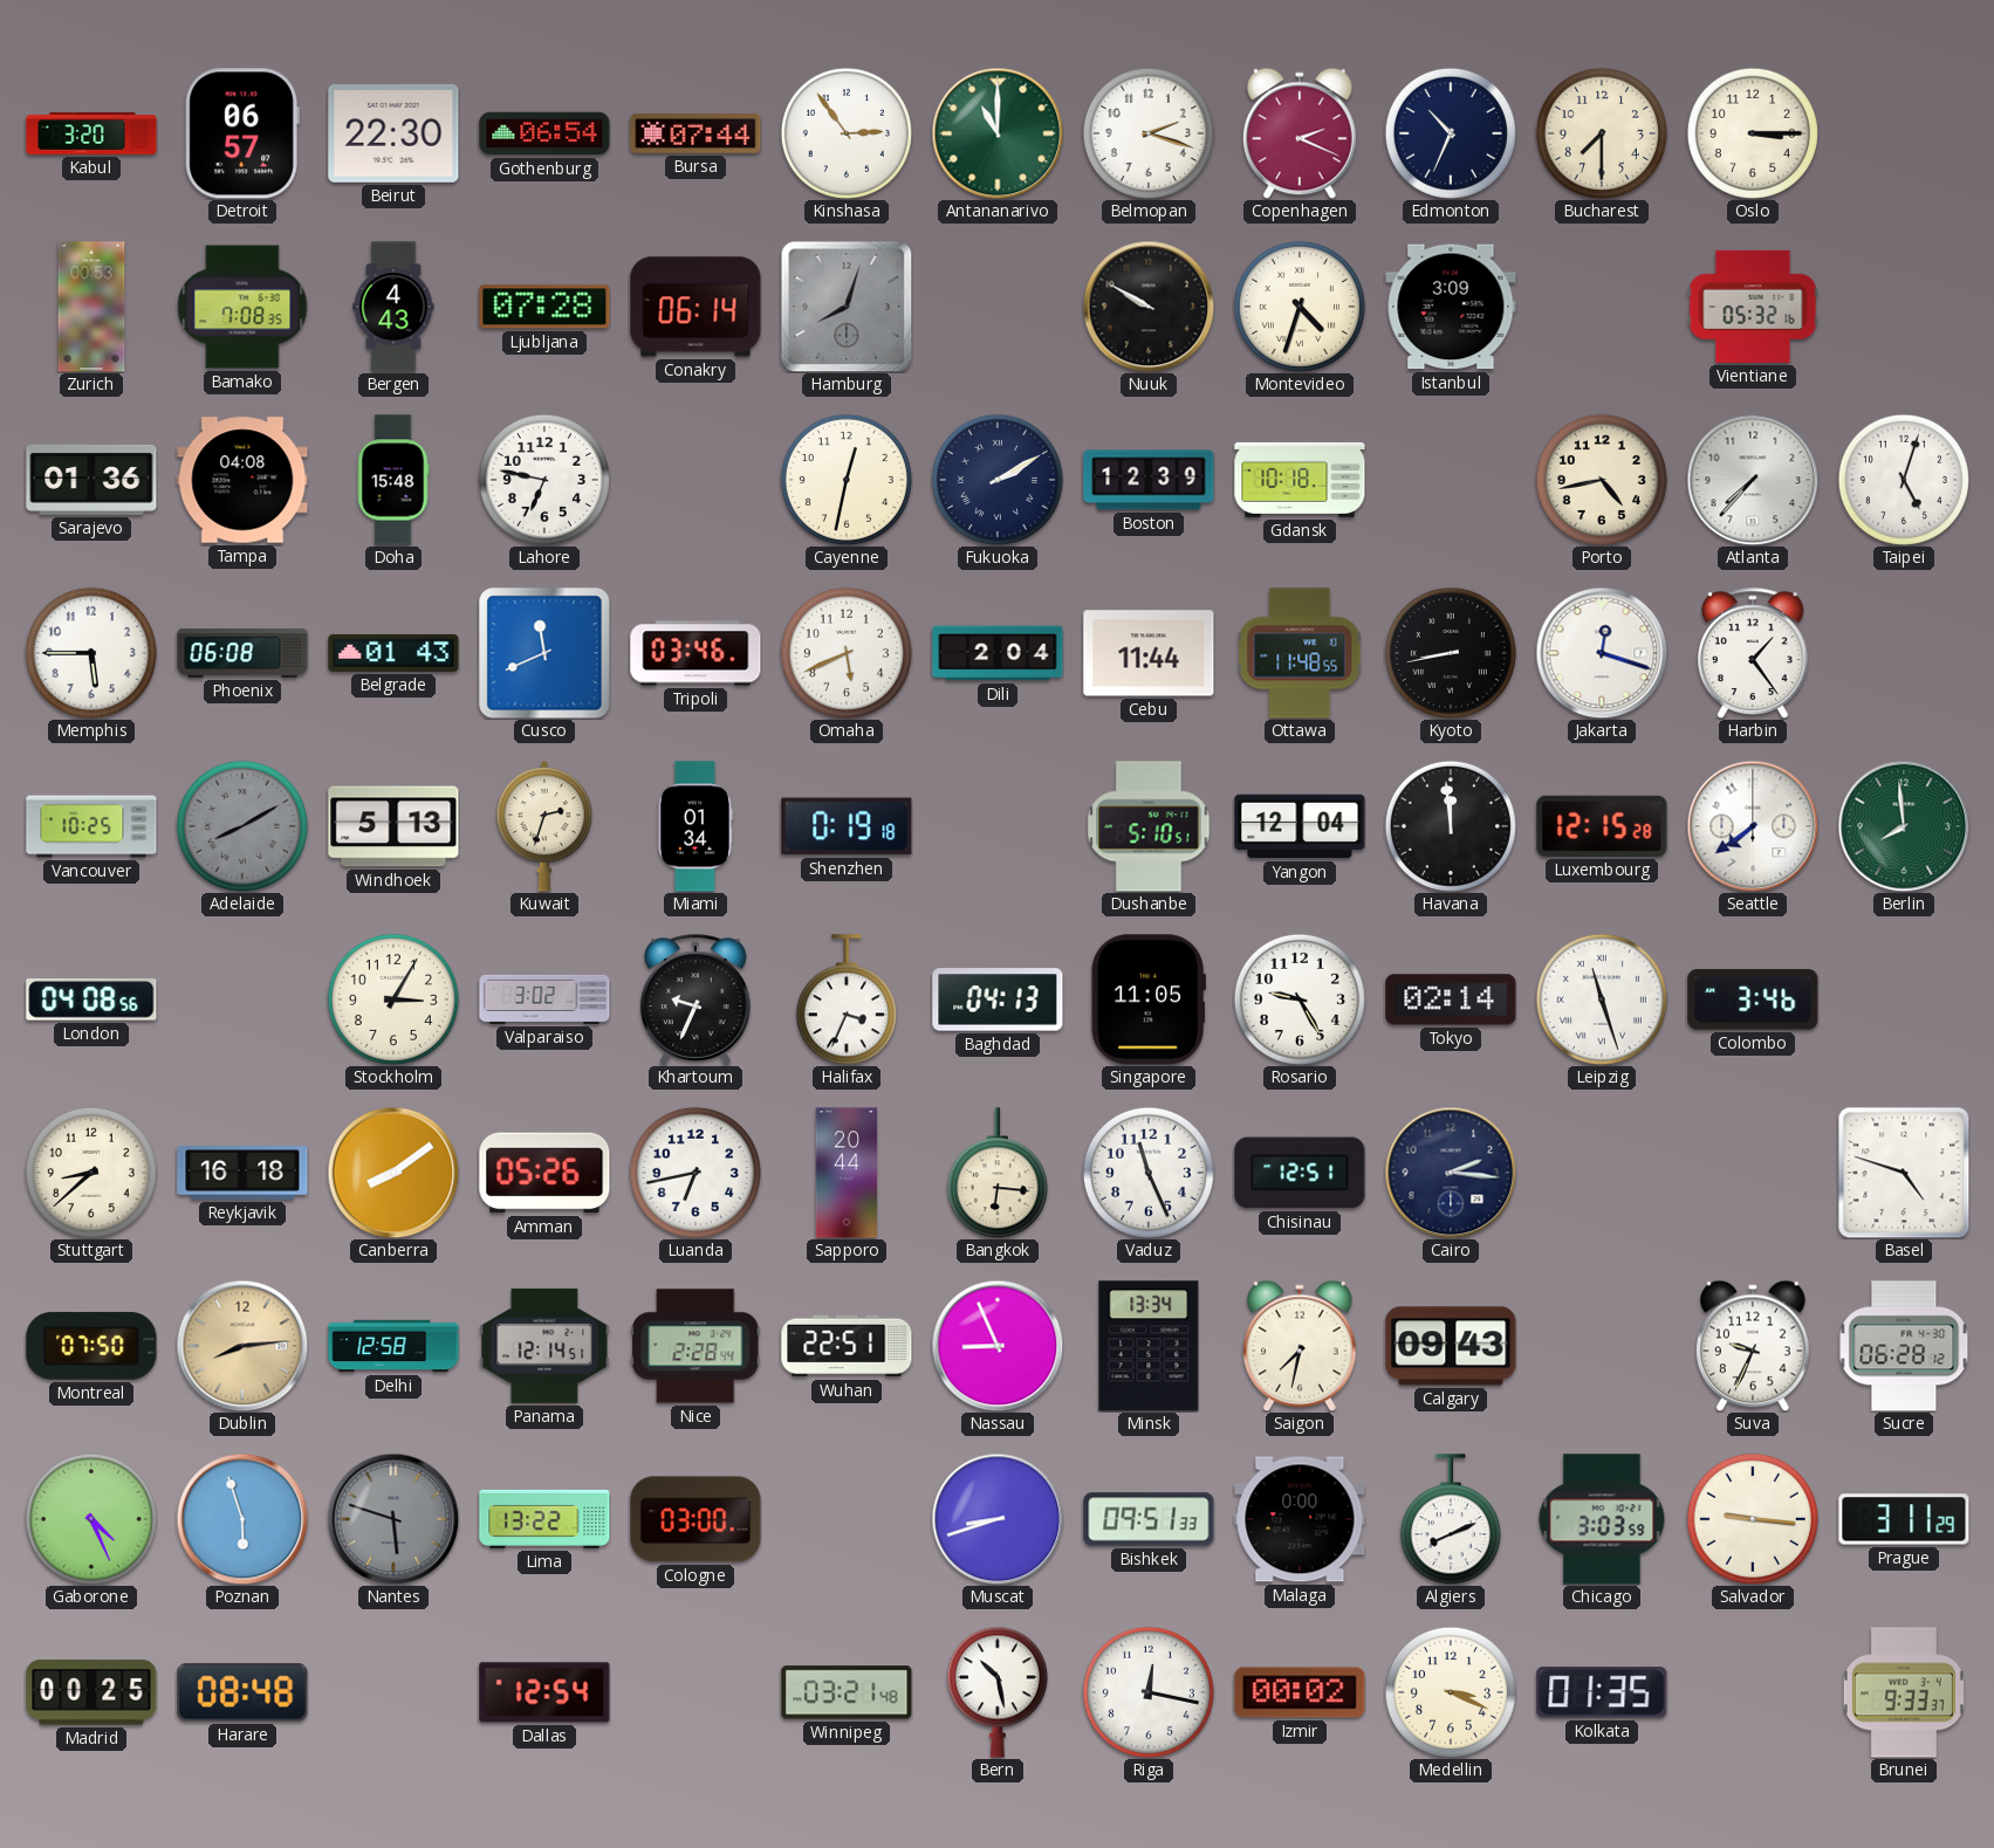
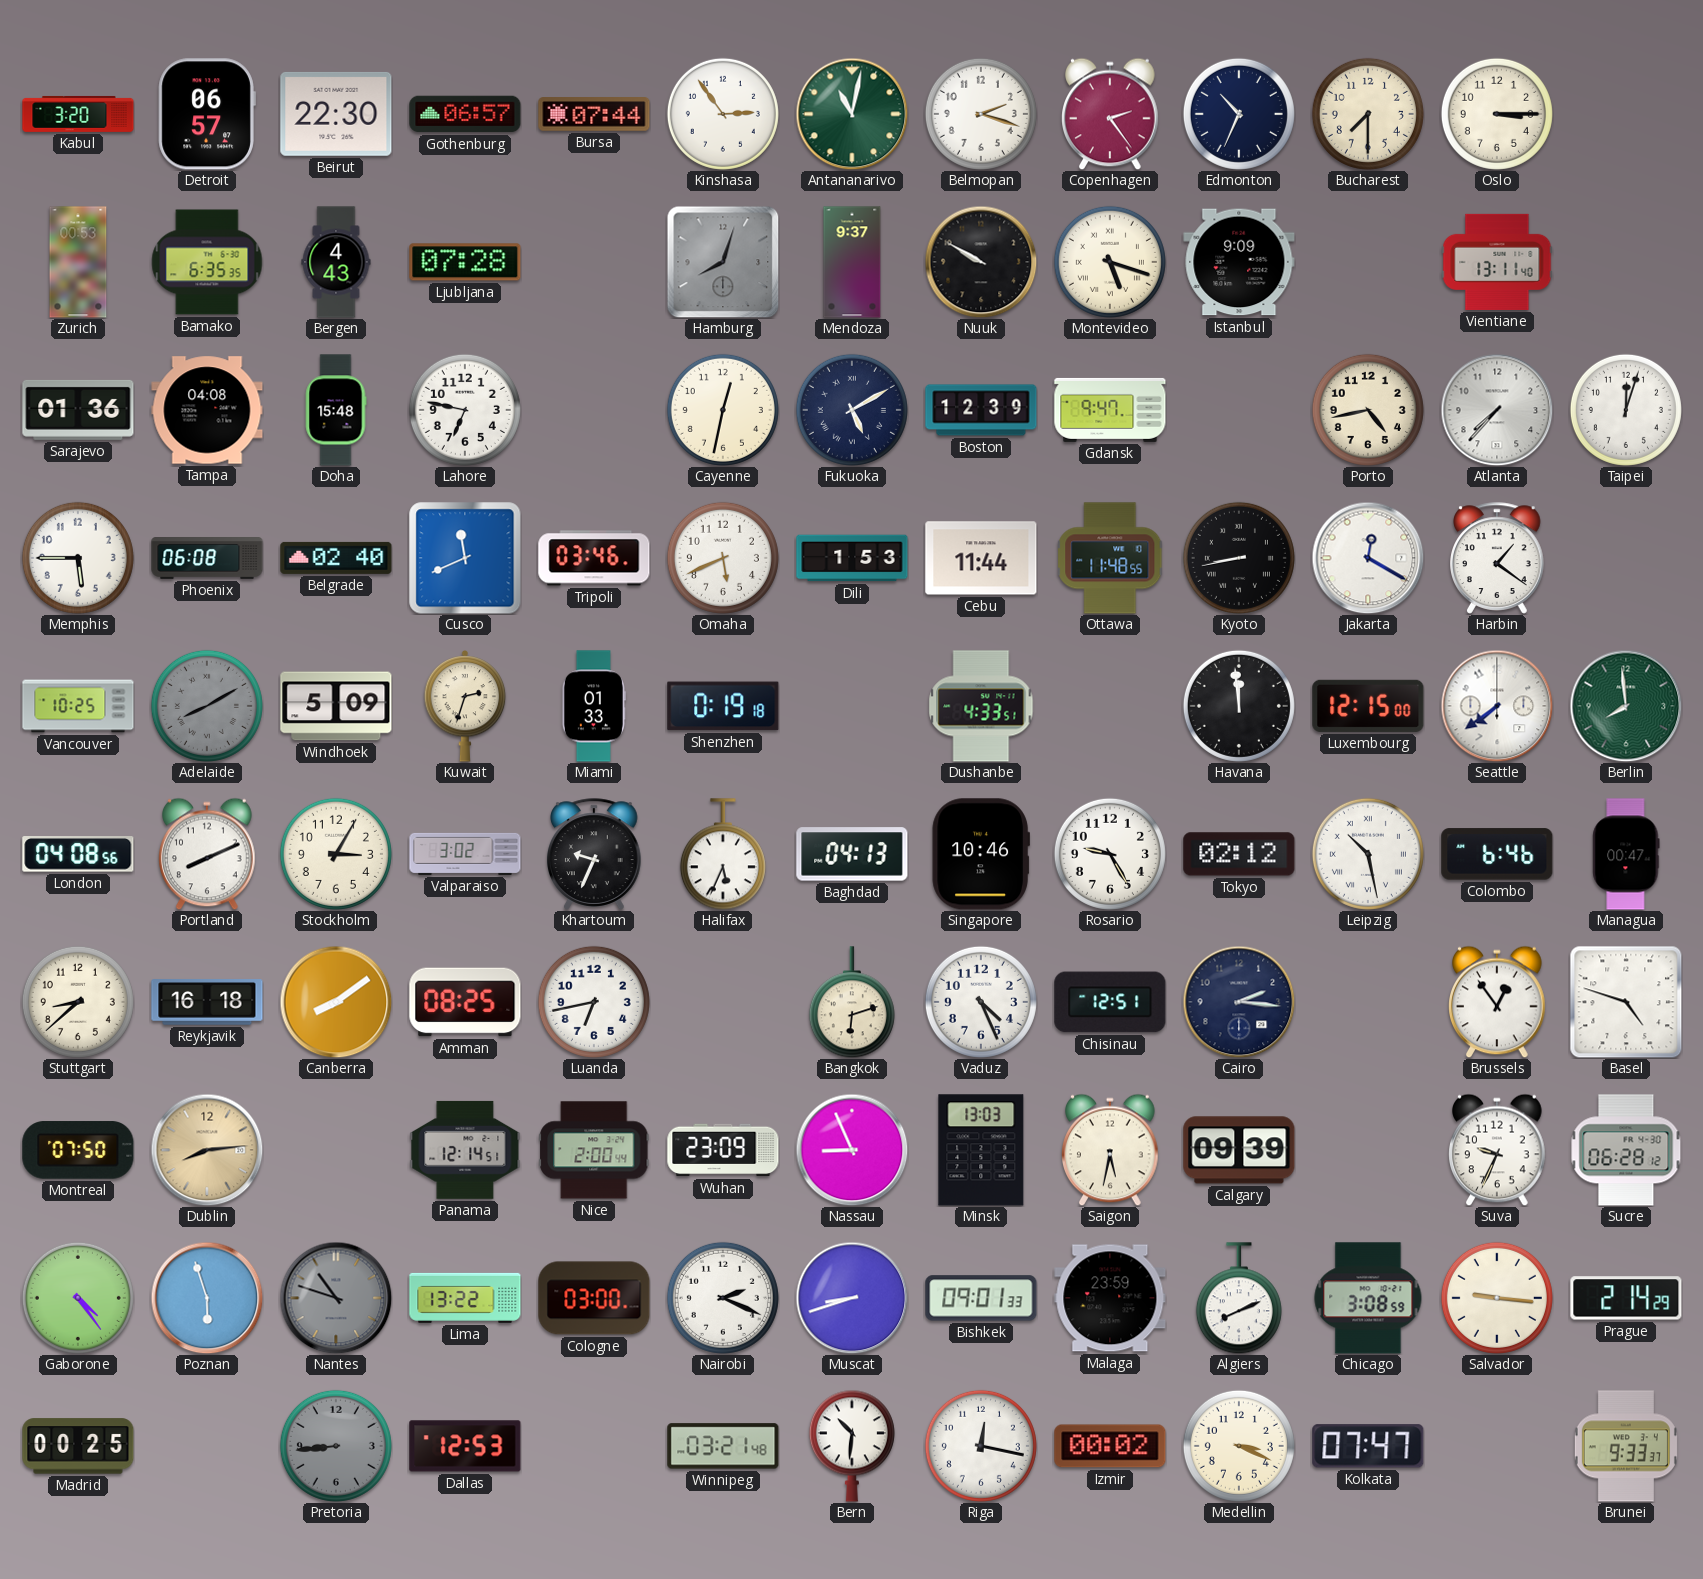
Gothenburg: 06:54 -> 06:57 (465, 114)
Antananarivo: 11:00 -> 11:02 (852, 114)
Copenhagen: 2:19 -> 2:24 (1111, 114)
Bamako: 7:08 -> 6:35 (207, 262)
Conakry: 06:14 -> none (695, 307)
Mendoza: none -> 9:37 (852, 262)
Montevideo: 4:33 -> 5:18 (1110, 262)
Istanbul: 3:09 -> 9:09 (1239, 262)
Vientiane: 05:32 -> 13:11 (1497, 262)
Fukuoka: 2:10 -> 5:10 (852, 410)
Gdansk: 10:18 -> 9:47 (1110, 410)
Taipei: 5:03 -> 12:03 (1626, 410)
Belgrade: 01:43 -> 02:40 (336, 558)
Dili: 2:04 -> 1:53 (852, 558)
Jakarta: 12:18 -> 12:20 (1368, 558)
Harbin: 1:24 -> 1:21 (1498, 558)
Windhoek: 5:13 -> 5:09 (336, 706)
Miami: 01:34 -> 01:33 (594, 706)
Dushanbe: 5:10 -> 4:33 (981, 706)
Yangon: 12:04 -> none (1300, 826)
Luxembourg: 12:15:28 -> 12:15:00 (1368, 706)
Portland: none -> 8:11 (208, 854)
Halifax: 3:34 -> 5:34 (723, 854)
Singapore: 11:05 -> 10:46 (981, 854)
Tokyo: 02:14 -> 02:12 (1239, 854)
Leipzig: 11:27 -> 10:28 (1368, 854)
Colombo: 3:46 -> 6:46 (1497, 854)
Managua: none -> 00:47 (1626, 854)
Amman: 05:26 -> 08:25 (465, 1002)
Sapporo: 20:44 -> none (847, 1173)
Bangkok: 6:16 -> 6:12 (852, 1002)
Vaduz: 11:26 -> 4:26 (981, 1002)
Brussels: none -> 12:54 (1498, 1002)
Delhi: 12:58 -> none (393, 1346)
Nice: 2:28 -> 2:00 (594, 1150)
Wuhan: 22:51 -> 23:09 (723, 1150)
Minsk: 13:34 -> 13:03 (981, 1150)
Saigon: 7:32 -> 5:32 (1111, 1150)
Calgary: 09:43 -> 09:39 (1239, 1150)
Gaborone: 4:26 -> 4:24 (78, 1298)
Nantes: 5:48 -> 10:48 (336, 1298)
Nairobi: none -> 2:19 (723, 1298)
Bishkek: 09:51 -> 09:01 (981, 1298)
Malaga: 0:00 -> 23:59 (1110, 1298)
Chicago: 3:03 -> 3:08 (1368, 1298)
Prague: 3:11 -> 2:14 (1626, 1298)
Harare: 08:48 -> none (242, 1692)
Pretoria: none -> 8:44 (336, 1446)
Dallas: 12:54 -> 12:53 (465, 1446)
Bern: 10:28 -> 10:31 (852, 1446)
Kolkata: 01:35 -> 07:47 (1368, 1446)
